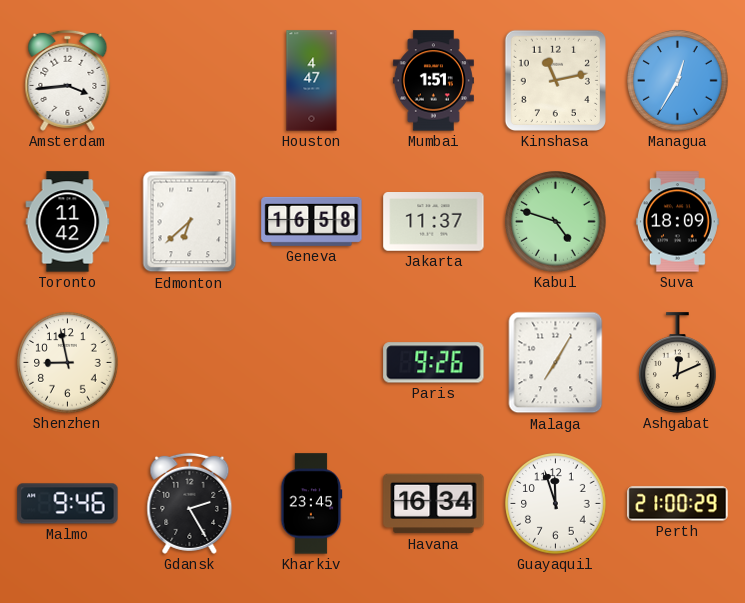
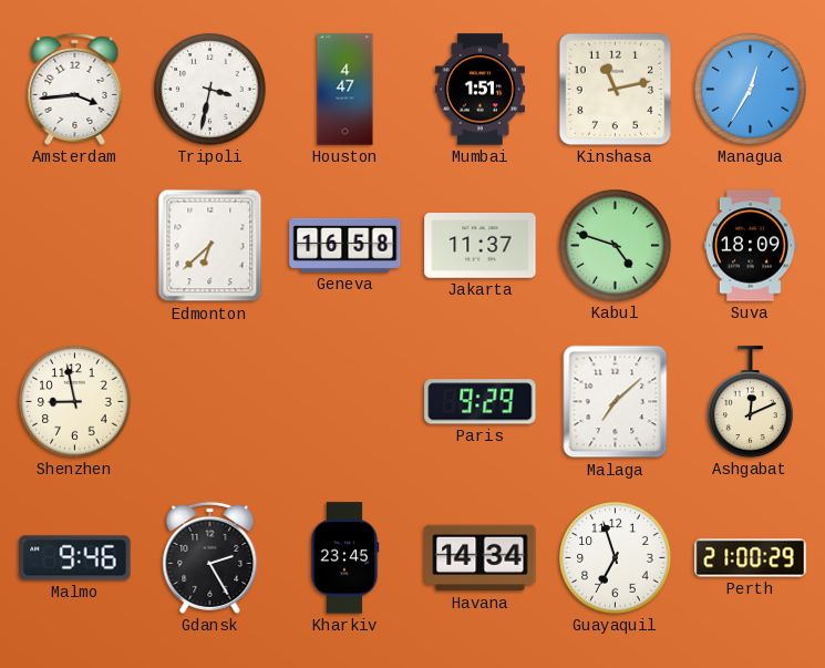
Tripoli: none -> 3:32 (210, 90)
Toronto: 11:42 -> none (68, 222)
Paris: 9:26 -> 9:29 (481, 402)
Malaga: 7:05 -> 7:08 (616, 402)
Havana: 16:34 -> 14:34 (481, 558)
Guayaquil: 11:57 -> 6:57 (616, 558)
